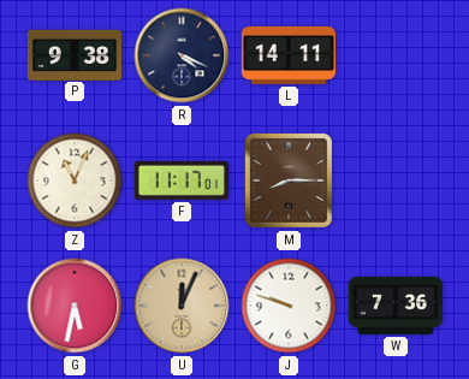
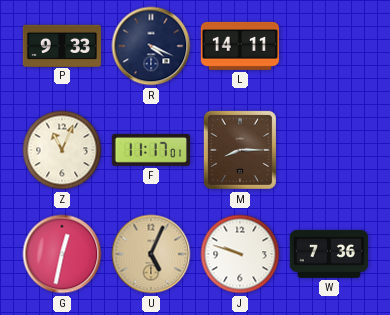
P: 9:38 -> 9:33 (62, 45)
G: 5:32 -> 12:32 (62, 254)
U: 12:04 -> 5:04 (151, 254)
